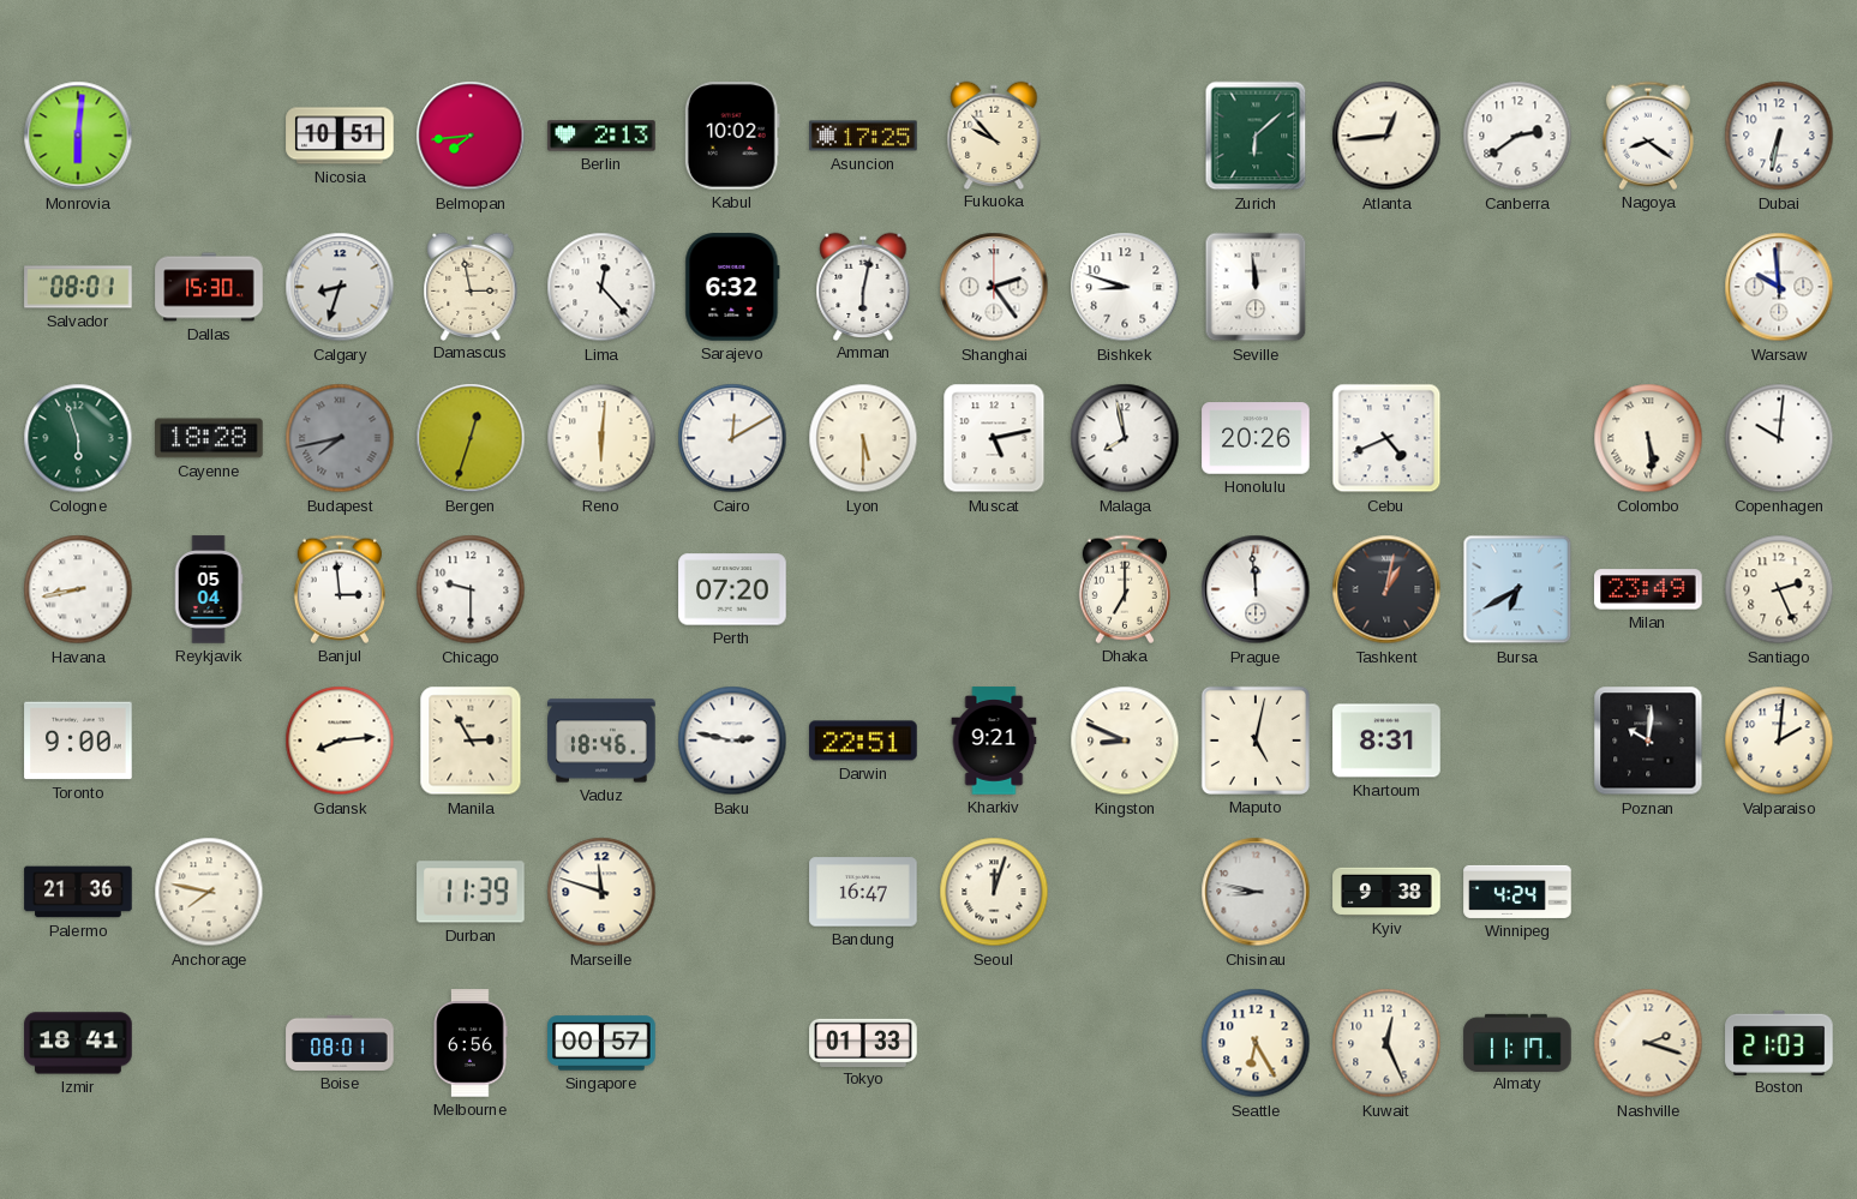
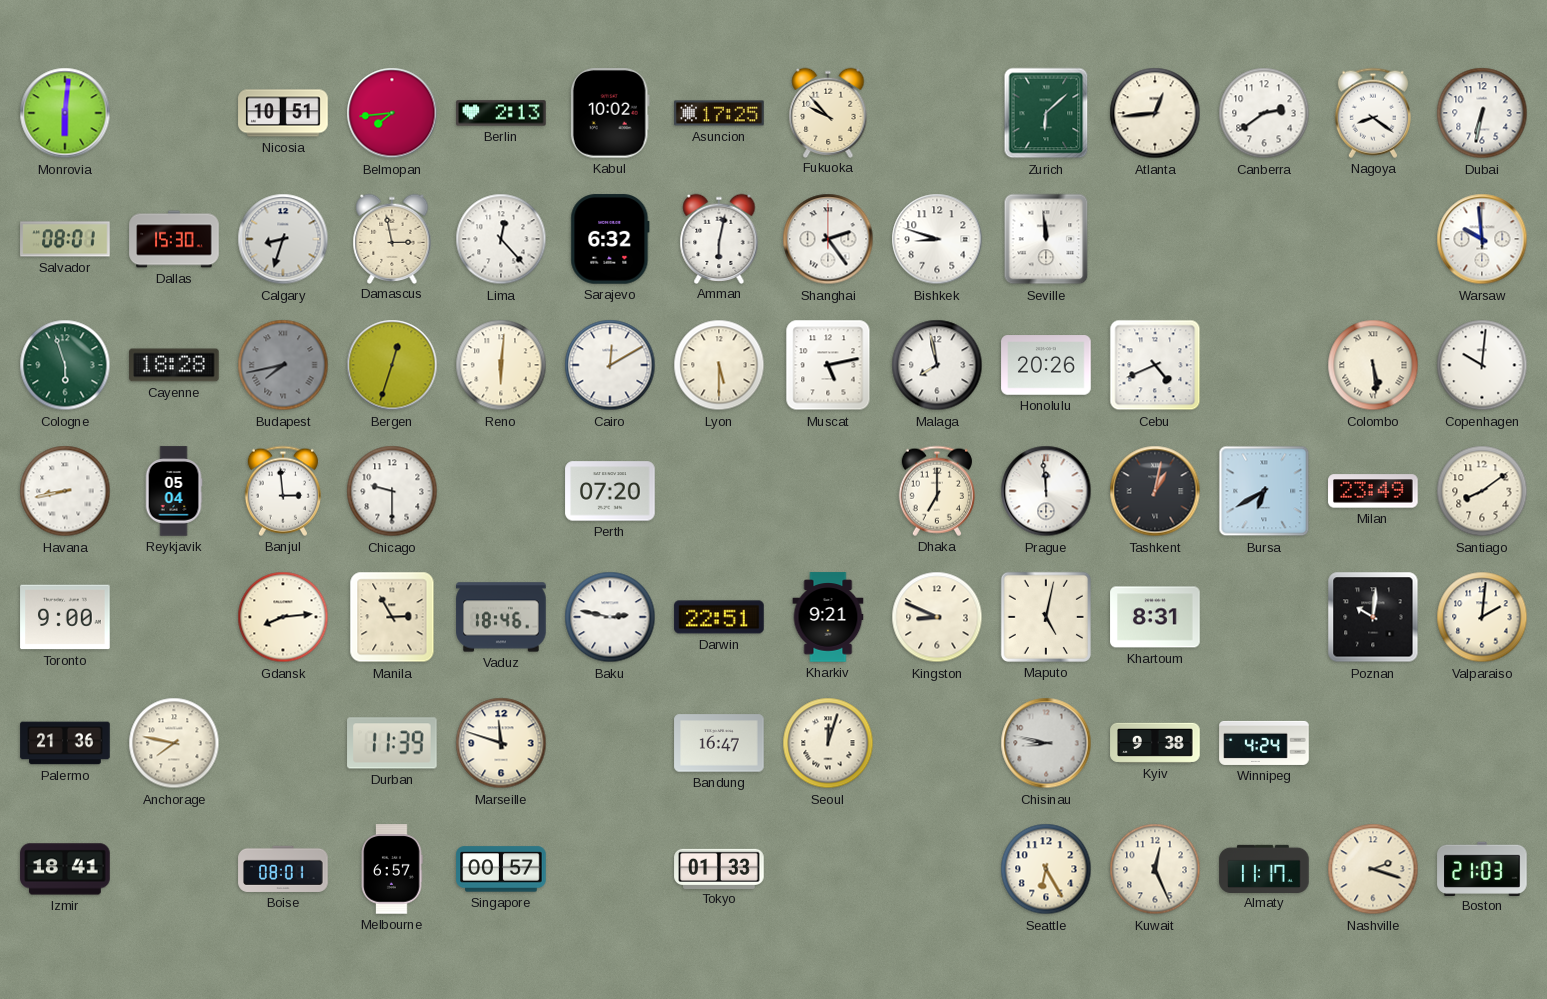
Santiago: 2:26 -> 8:09 (1482, 491)
Melbourne: 6:56 -> 6:57 (392, 869)
